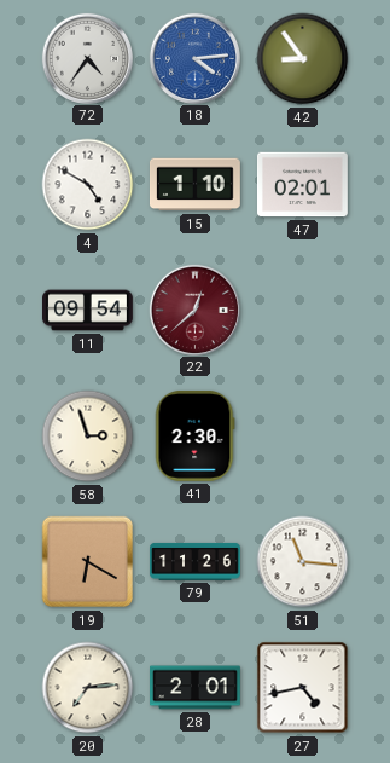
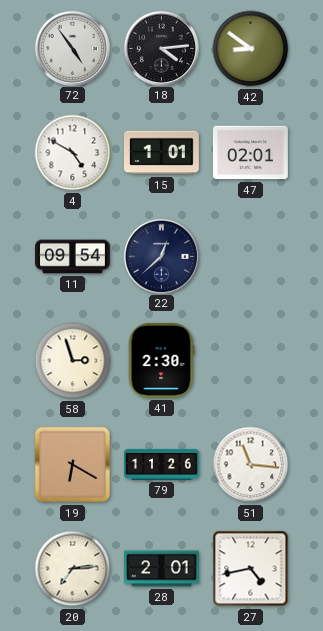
72: 4:36 -> 4:54 (72, 48)
18 dial: blue -> black (161, 48)
42: 8:54 -> 8:51 (251, 49)
15: 1:10 -> 1:01 (162, 153)
22 dial: burgundy -> navy (161, 256)
